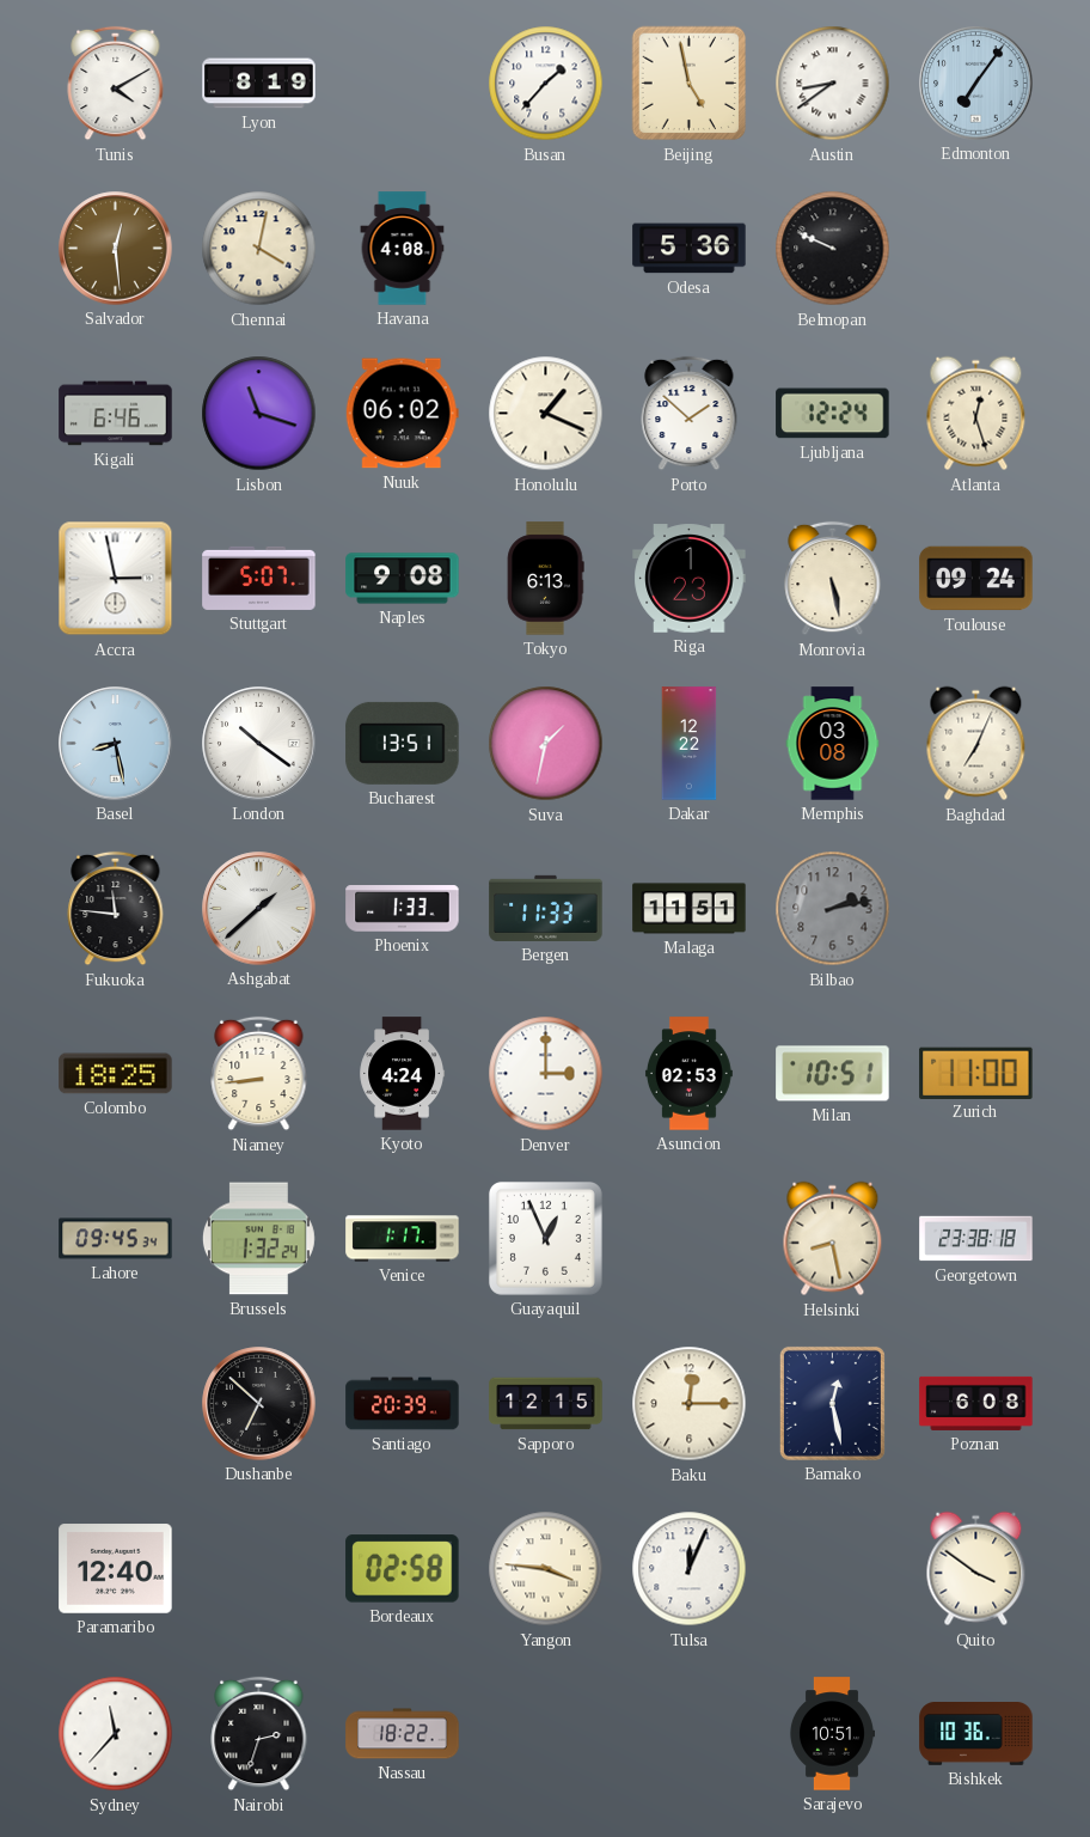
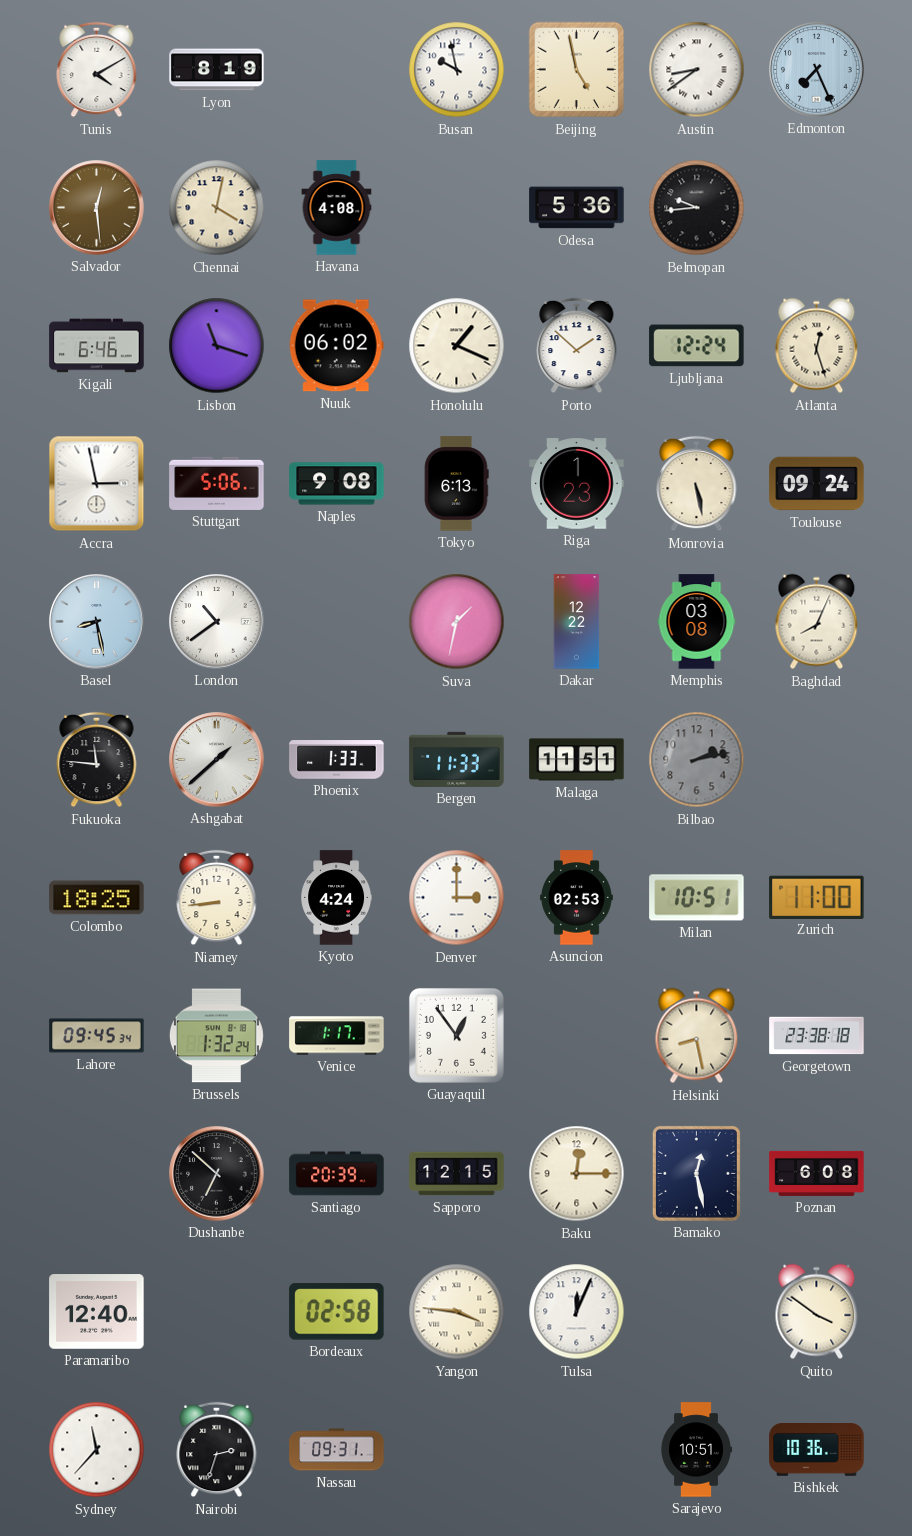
Busan: 1:37 -> 9:58 (457, 70)
Edmonton: 7:06 -> 7:26 (817, 70)
Belmopan: 9:49 -> 9:44 (697, 208)
Stuttgart: 5:07 -> 5:06 (217, 483)
London: 10:21 -> 10:39 (217, 622)
Bucharest: 13:51 -> none (403, 743)
Baghdad: 7:04 -> 8:04 (817, 622)
Guayaquil: 12:56 -> 12:54 (456, 1035)
Nassau: 18:22 -> 09:31 (337, 1450)
